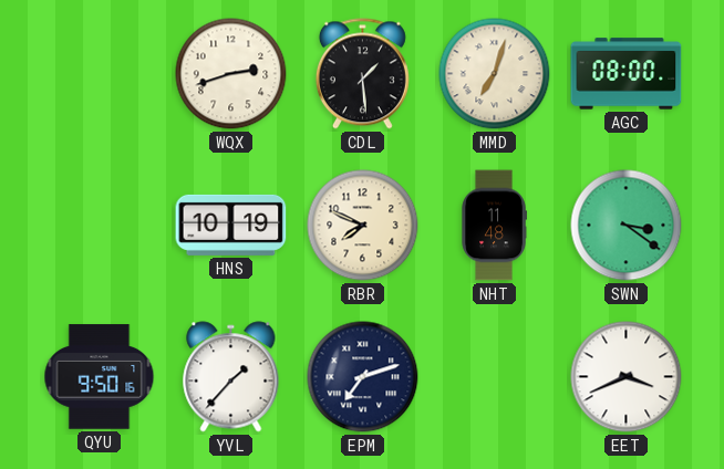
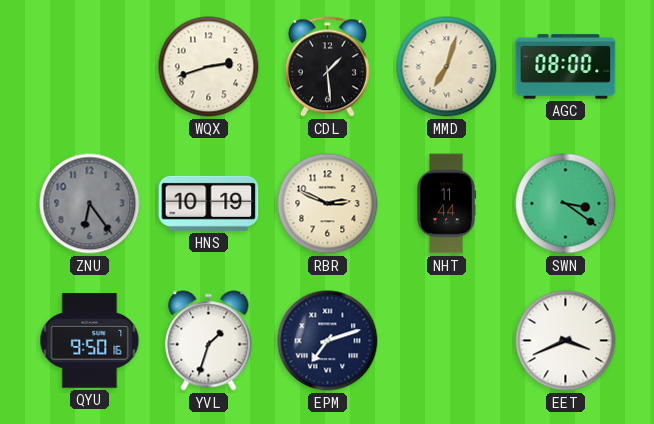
ZNU: none -> 6:24 (90, 204)
RBR: 7:49 -> 2:49 (328, 204)
NHT: 11:48 -> 11:44 (446, 204)
YVL: 1:37 -> 1:33 (209, 341)
